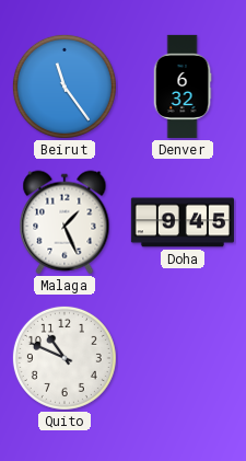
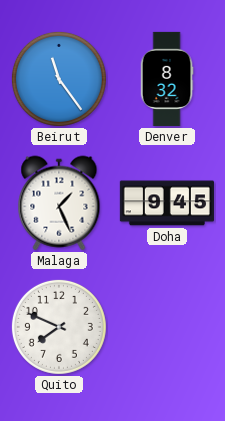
Denver: 6:32 -> 8:32 (167, 79)
Quito: 10:49 -> 7:49 (59, 327)
